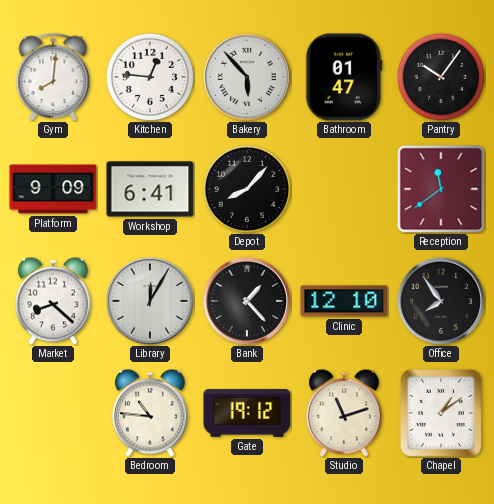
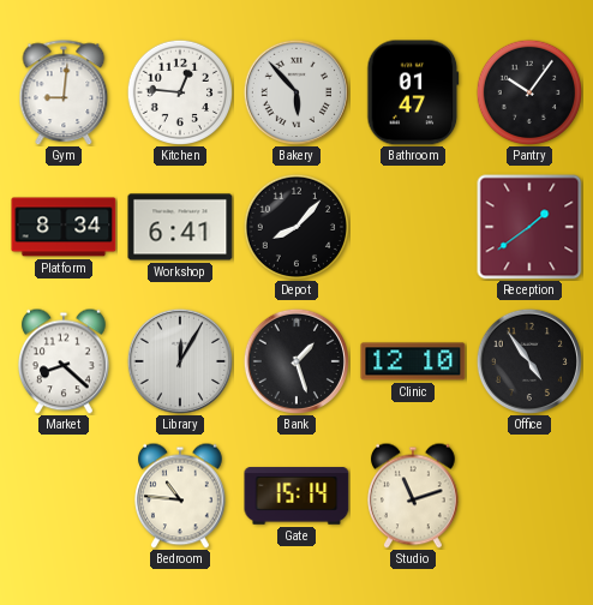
Gym: 8:01 -> 9:01 (64, 92)
Platform: 9:09 -> 8:34 (64, 227)
Reception: 11:39 -> 1:39 (529, 227)
Bank: 1:23 -> 1:27 (295, 360)
Office: 7:54 -> 4:54 (528, 360)
Gate: 19:12 -> 15:14 (296, 496)
Chapel: 1:09 -> none (441, 413)
